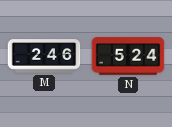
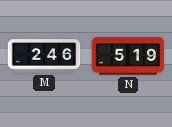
N: 5:24 -> 5:19 (128, 56)
